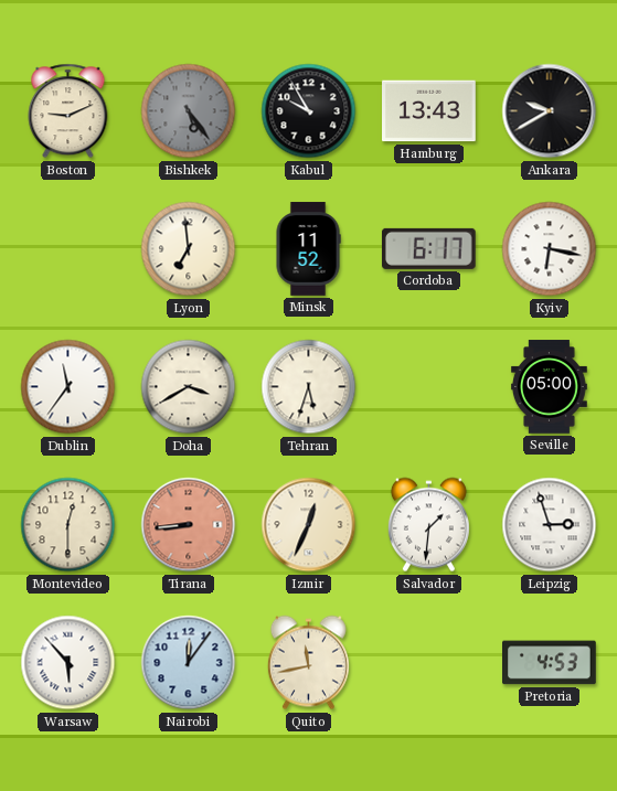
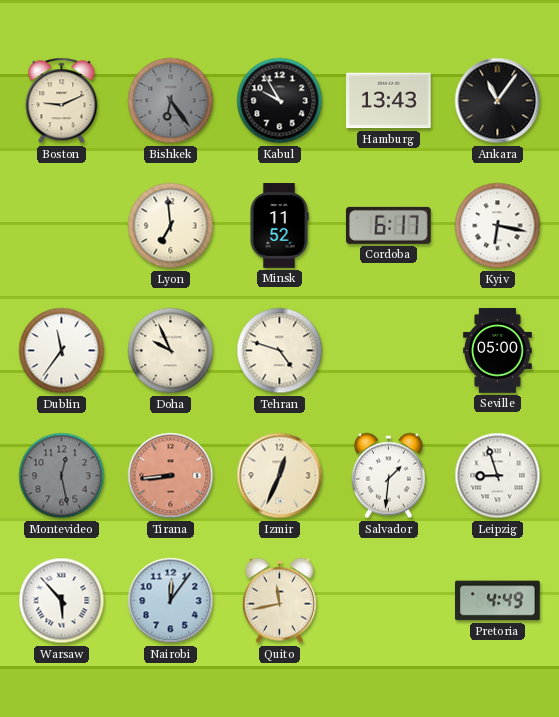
Bishkek: 5:24 -> 6:24 (171, 101)
Ankara: 9:40 -> 11:06 (498, 101)
Doha: 3:40 -> 9:56 (171, 351)
Tehran: 5:33 -> 4:48 (280, 351)
Montevideo: 12:30 -> 12:28 (62, 476)
Montevideo dial: cream -> grey (62, 476)
Leipzig: 2:57 -> 8:57 (498, 476)
Pretoria: 4:53 -> 4:49 (498, 601)
